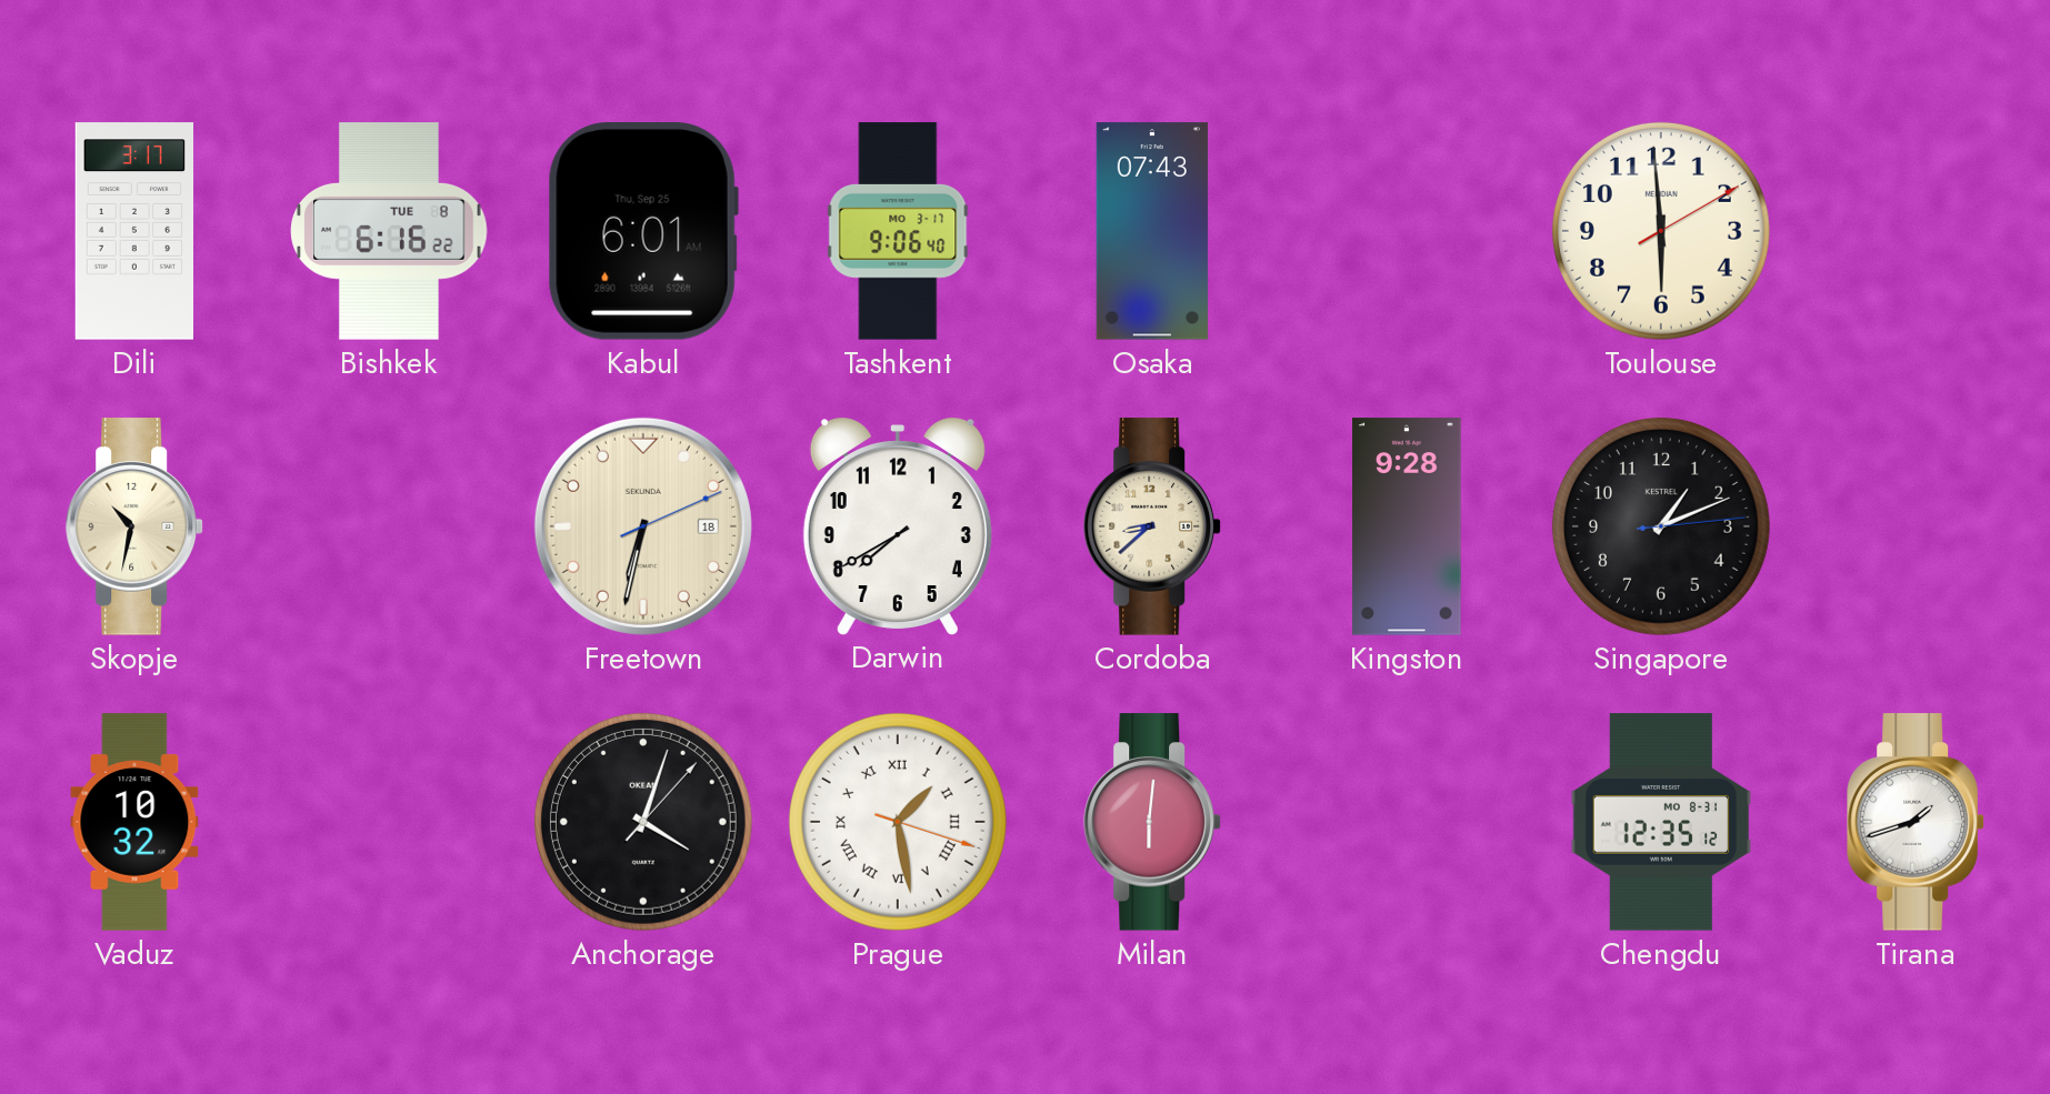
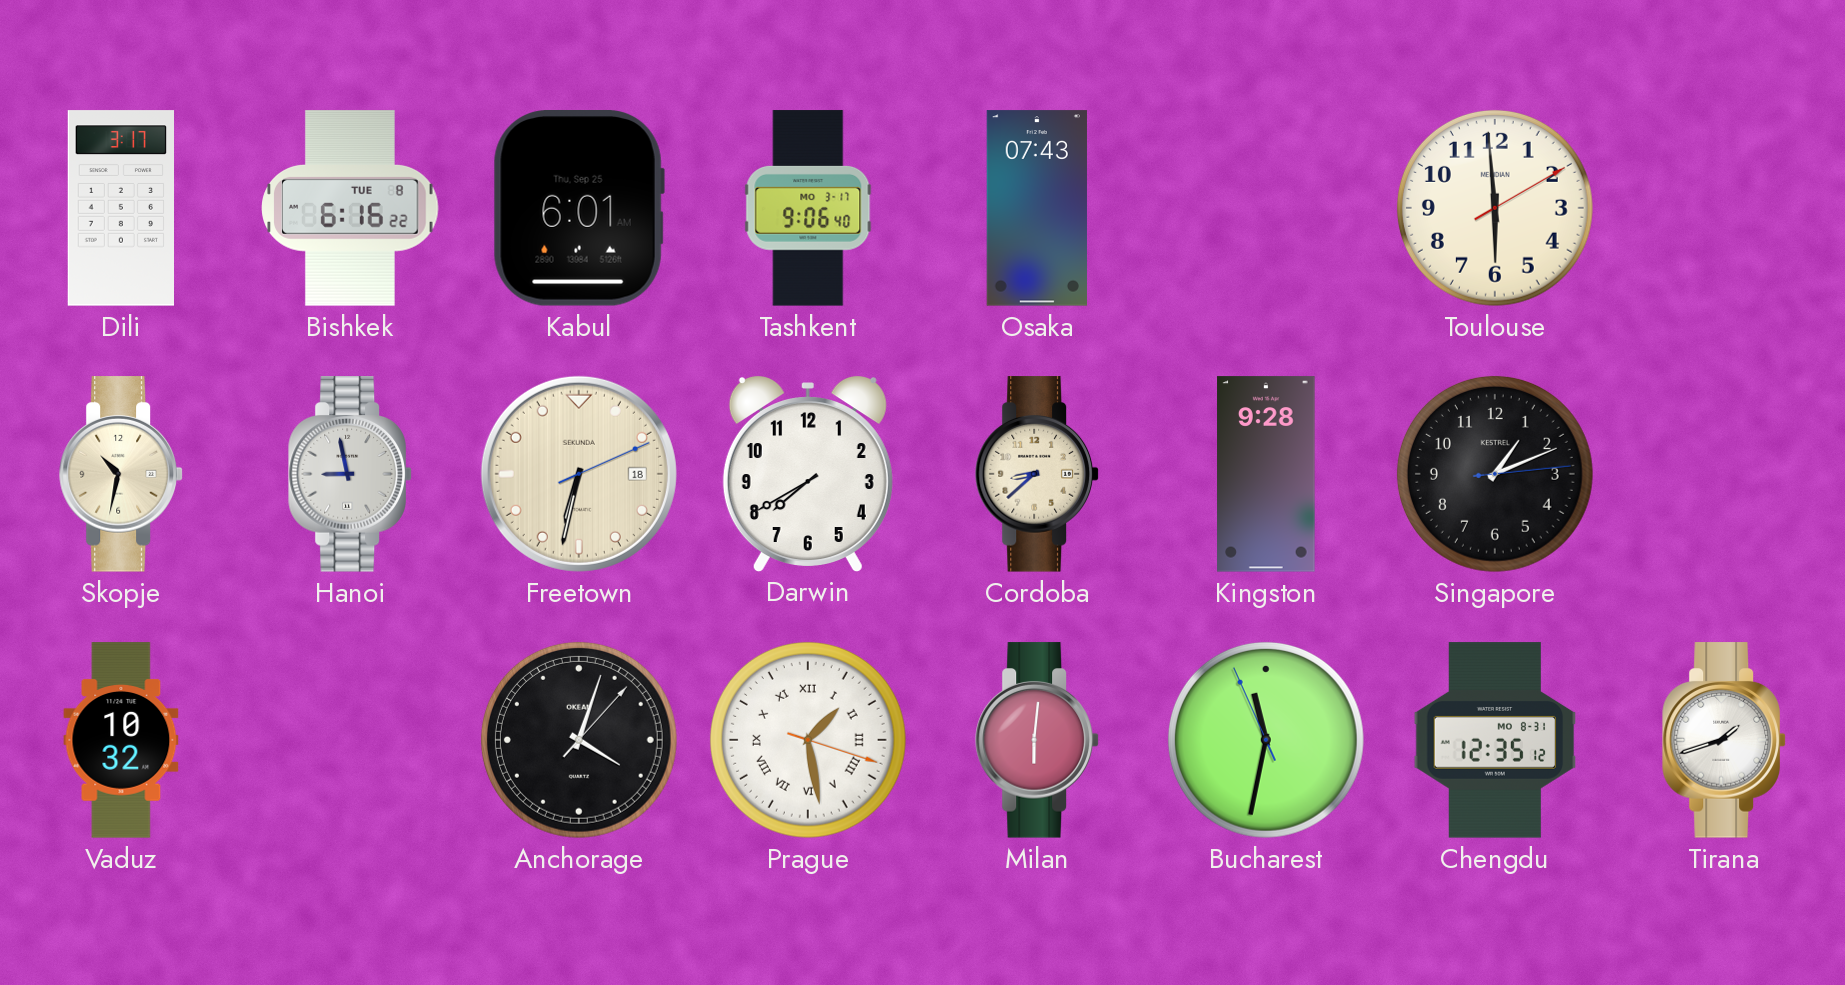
Hanoi: none -> 8:58 (350, 474)
Bucharest: none -> 11:31 (1266, 740)
